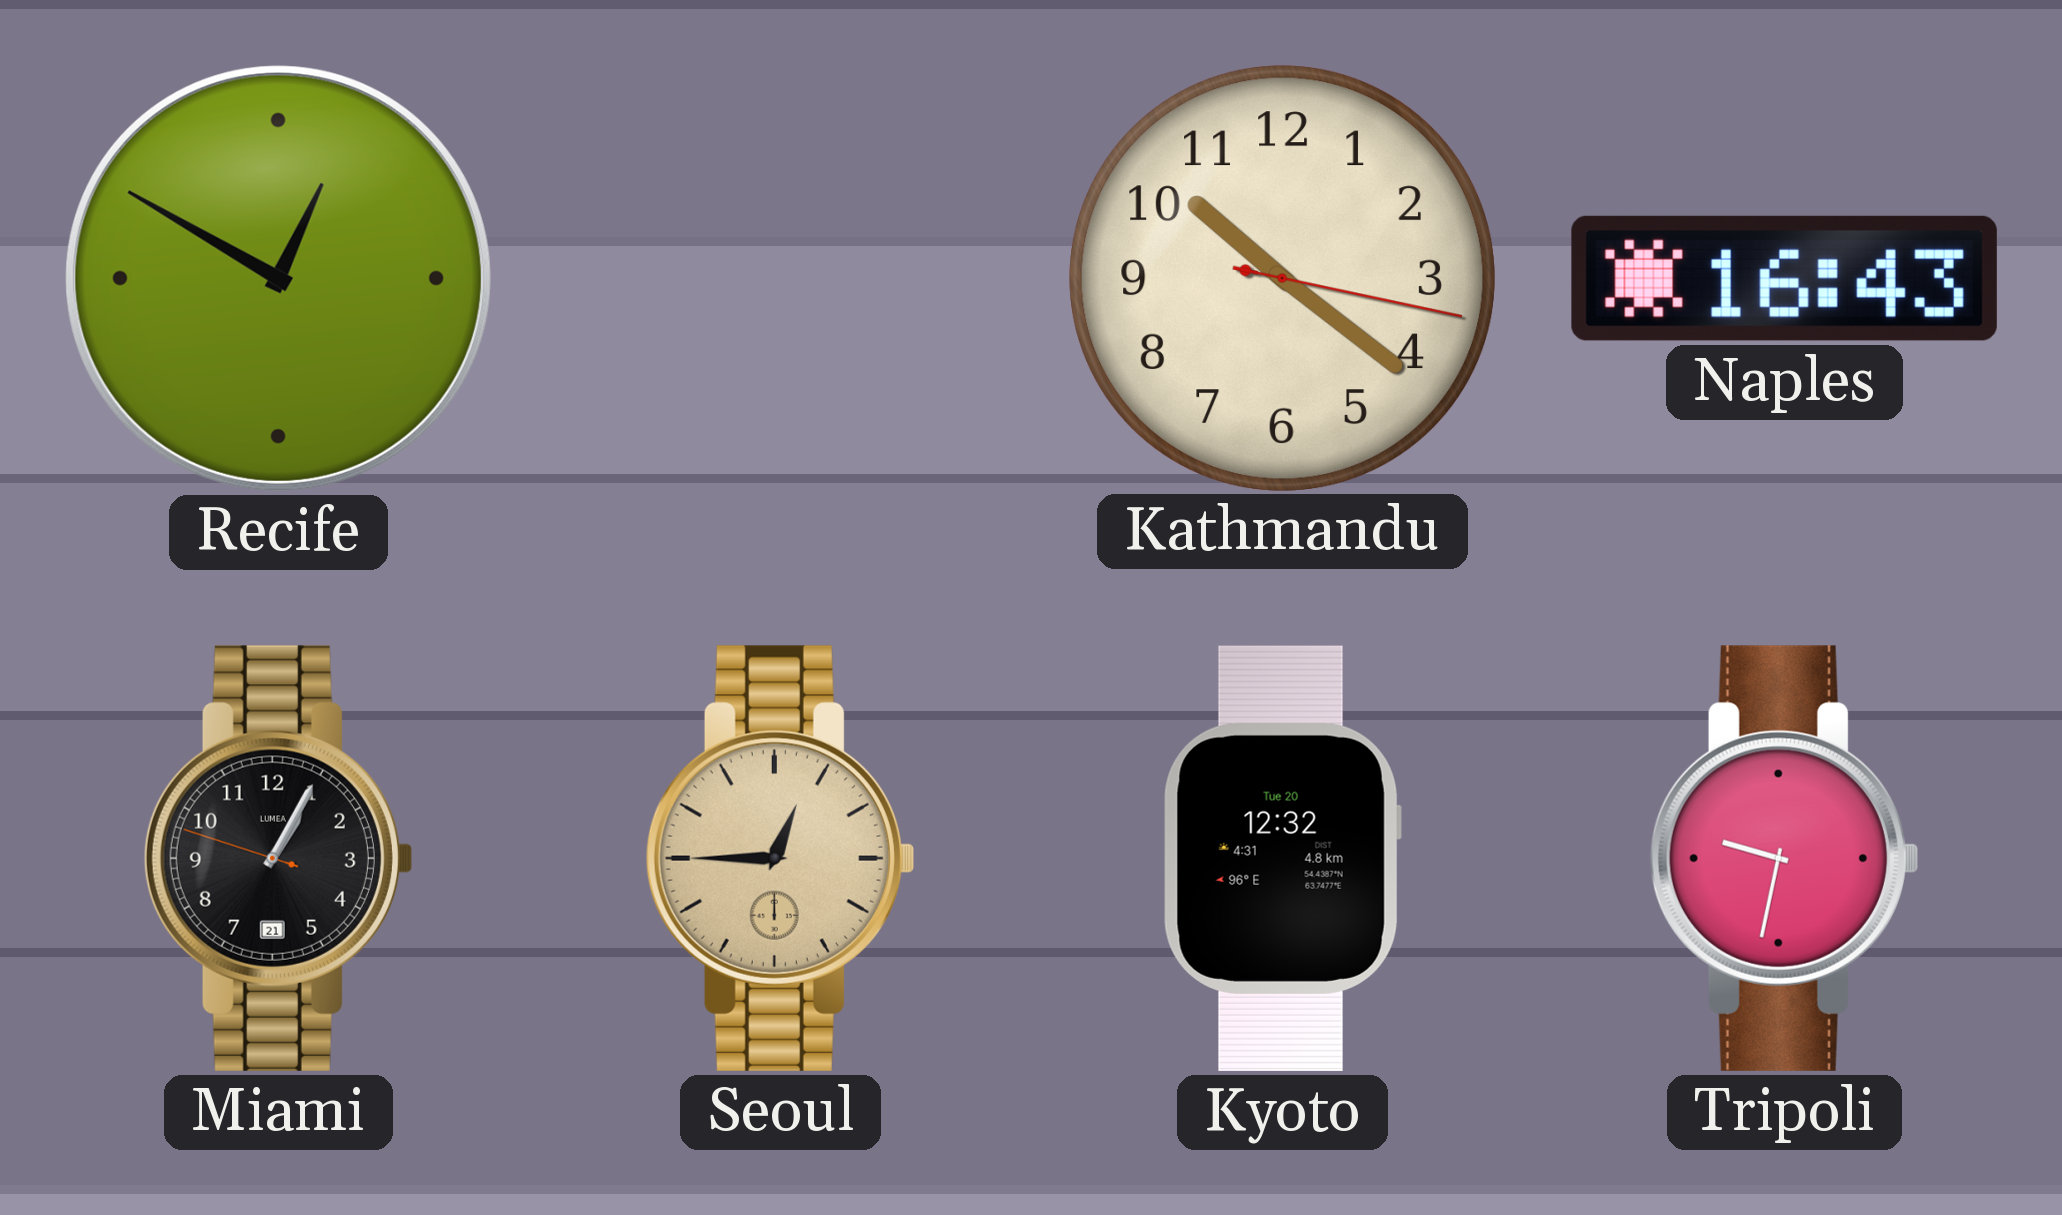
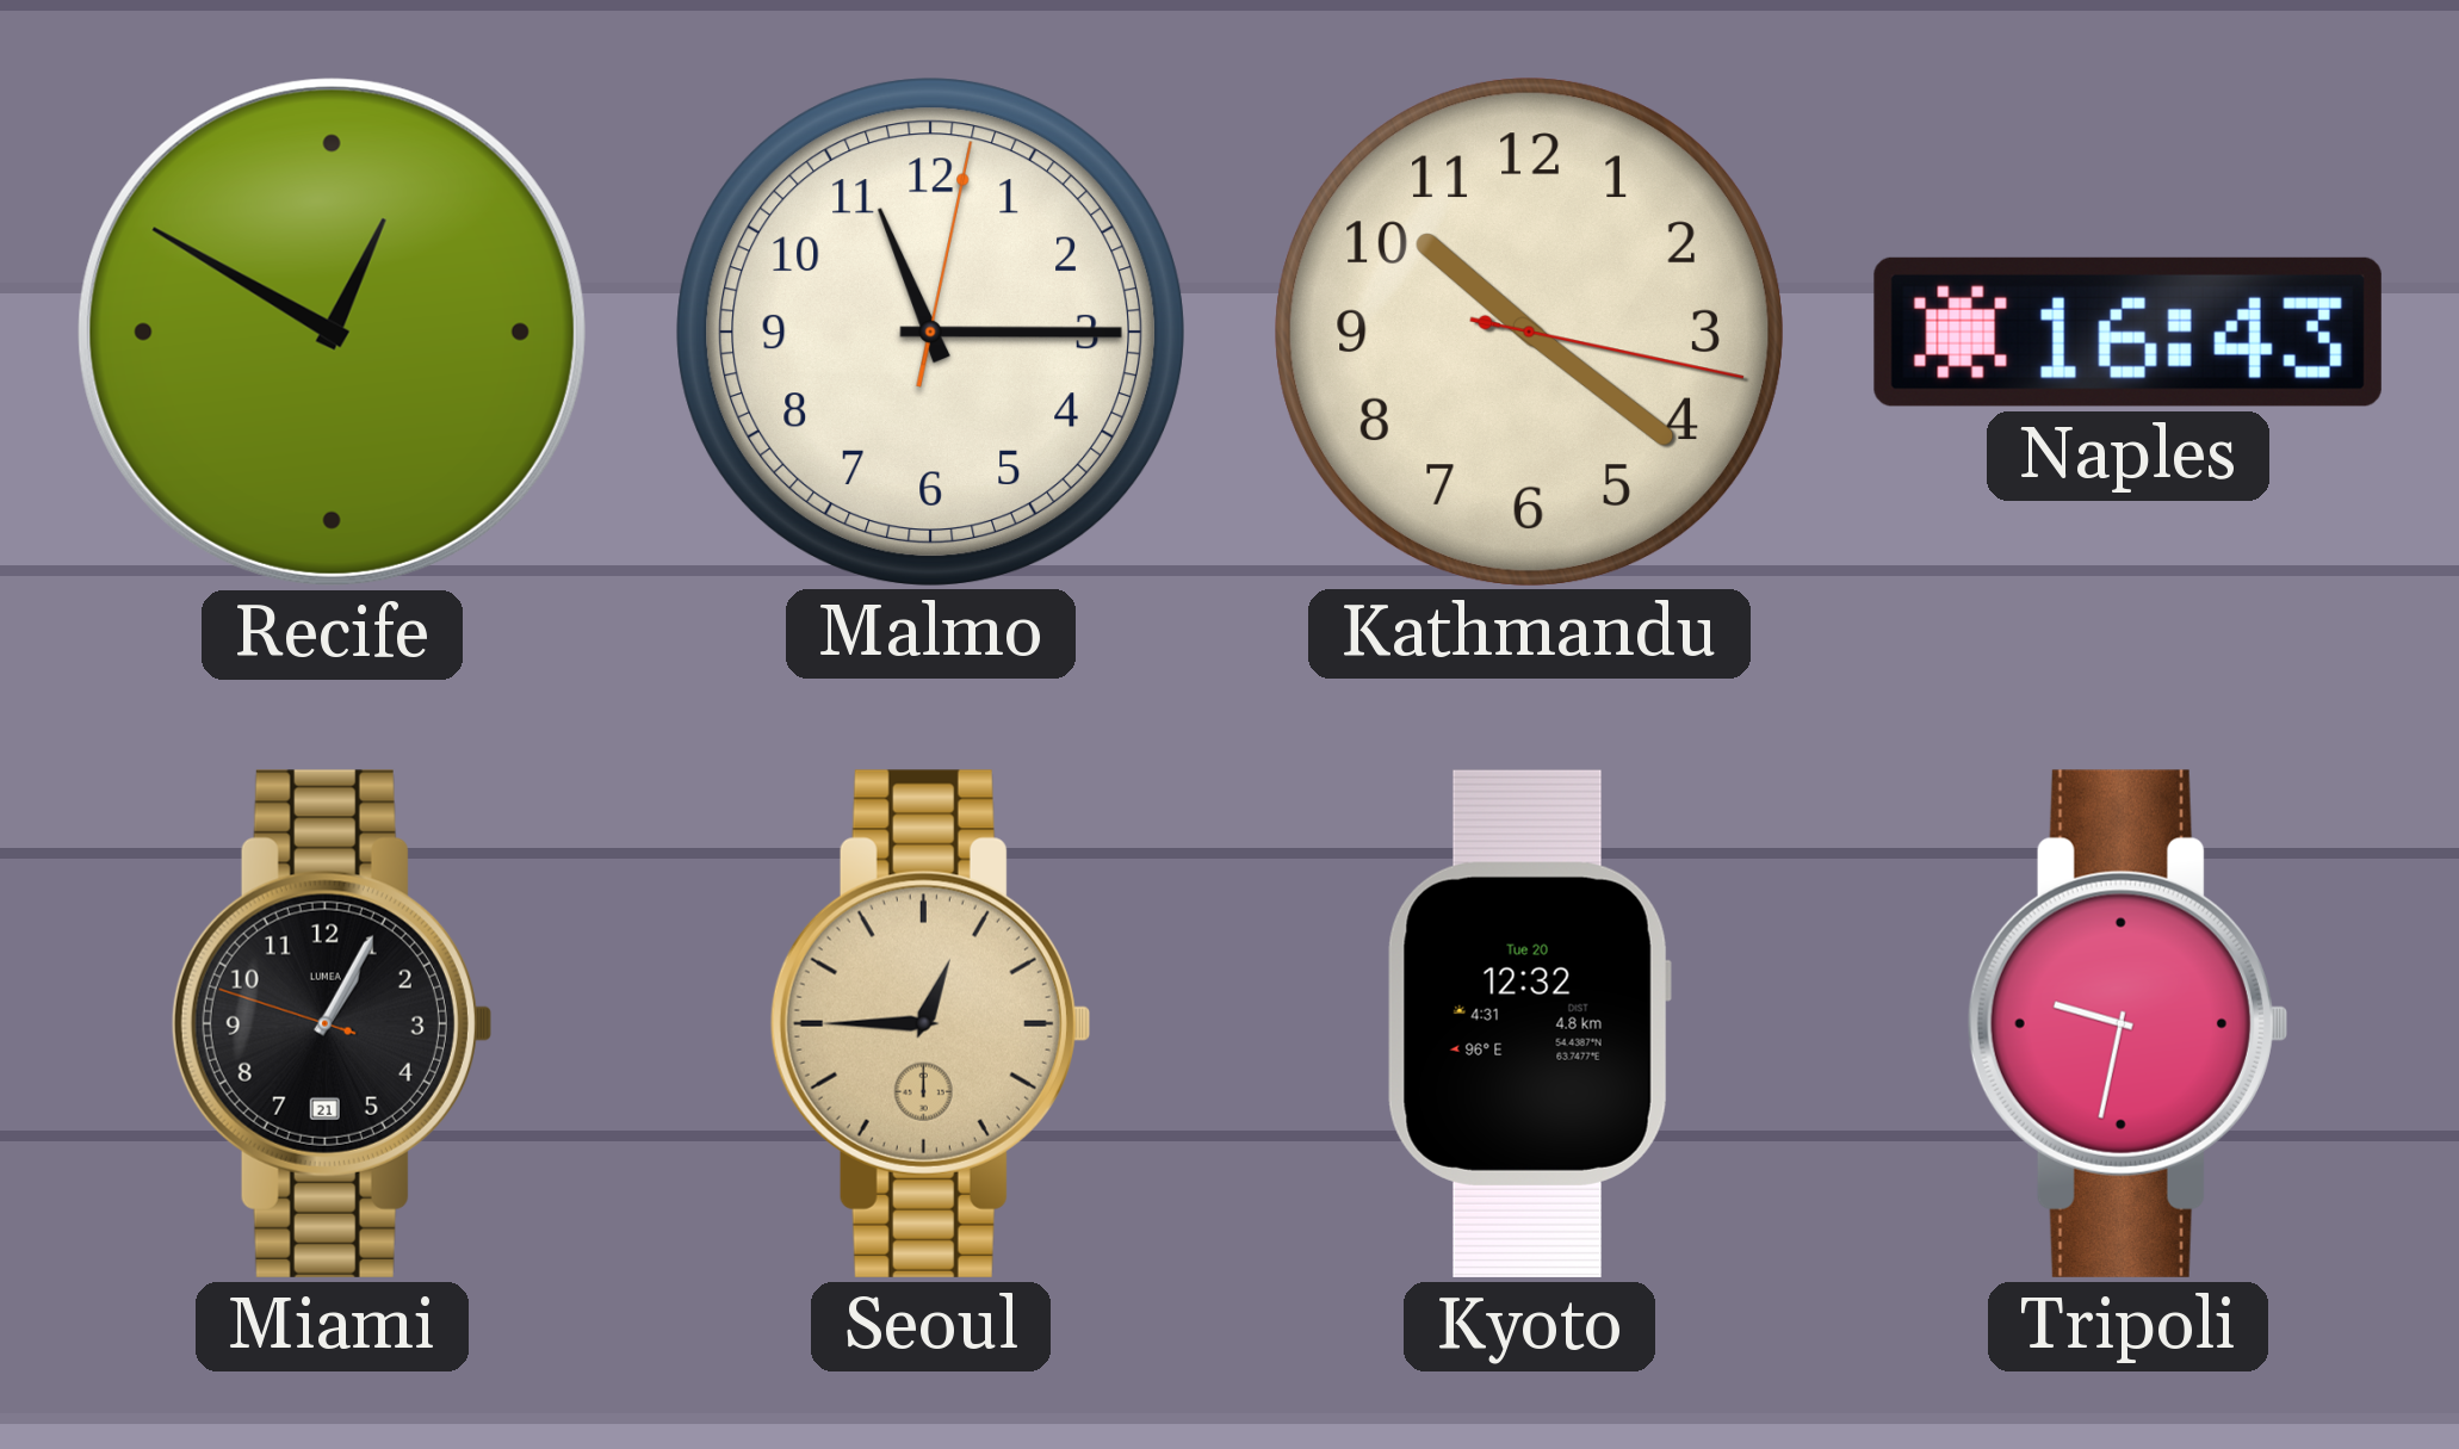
Malmo: none -> 11:15 (930, 332)
